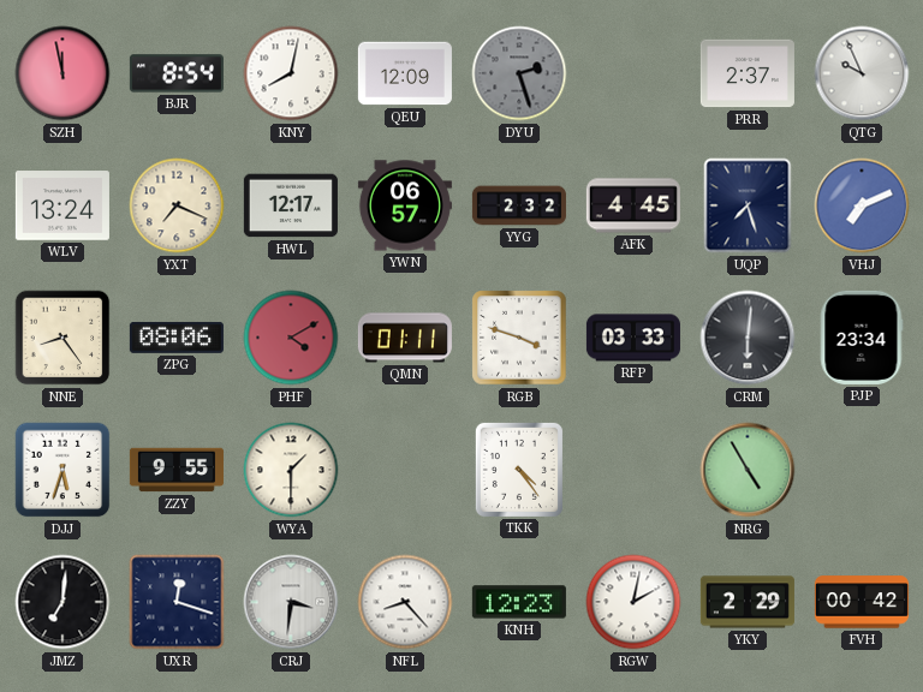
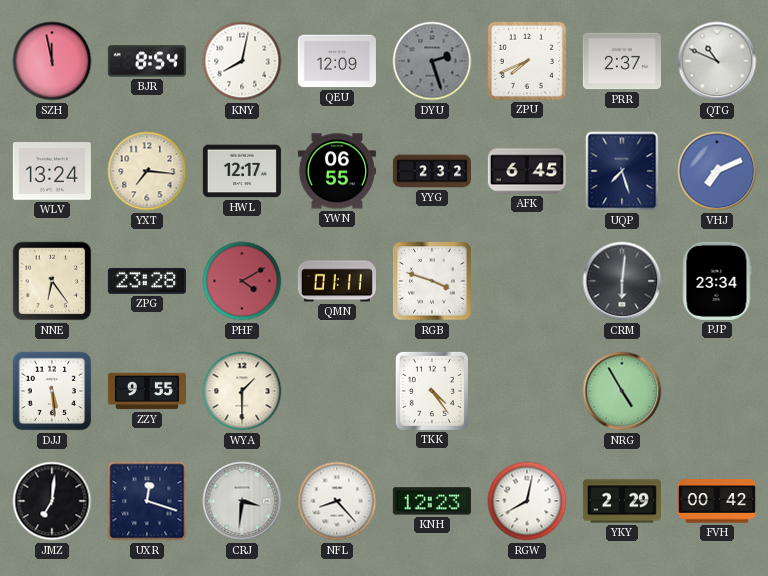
ZPU: none -> 7:41 (527, 61)
QTG: 9:56 -> 10:49 (717, 61)
YXT: 7:19 -> 7:16 (147, 171)
YWN: 06:57 -> 06:55 (337, 171)
AFK: 4:45 -> 6:45 (527, 171)
NNE: 8:24 -> 6:24 (52, 281)
ZPG: 08:06 -> 23:28 (147, 281)
RFP: 03:33 -> none (633, 338)
DJJ: 5:33 -> 5:29 (52, 391)
RGW: 2:02 -> 8:02 (527, 501)
